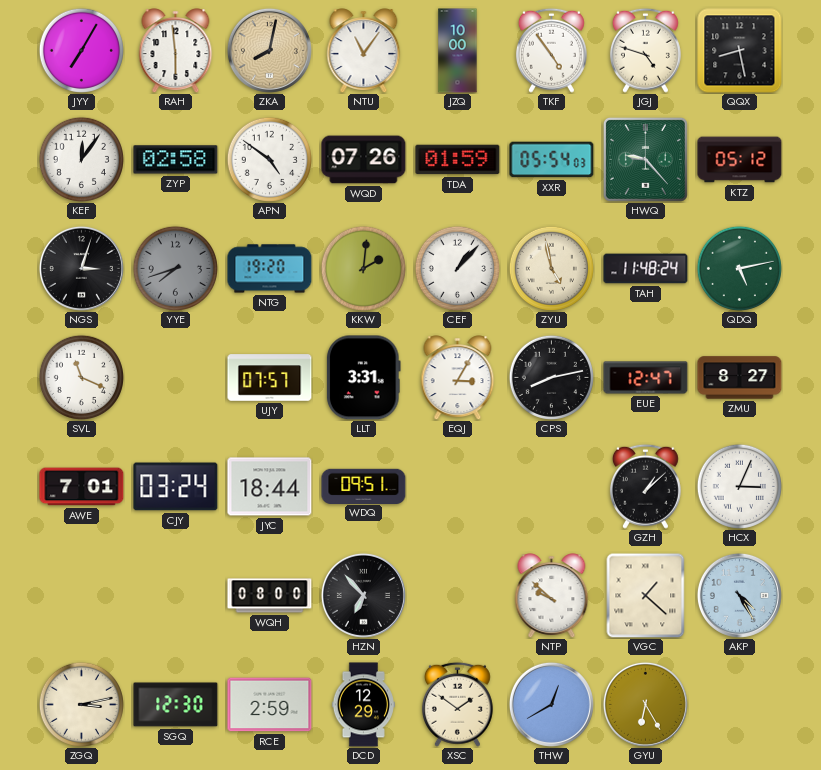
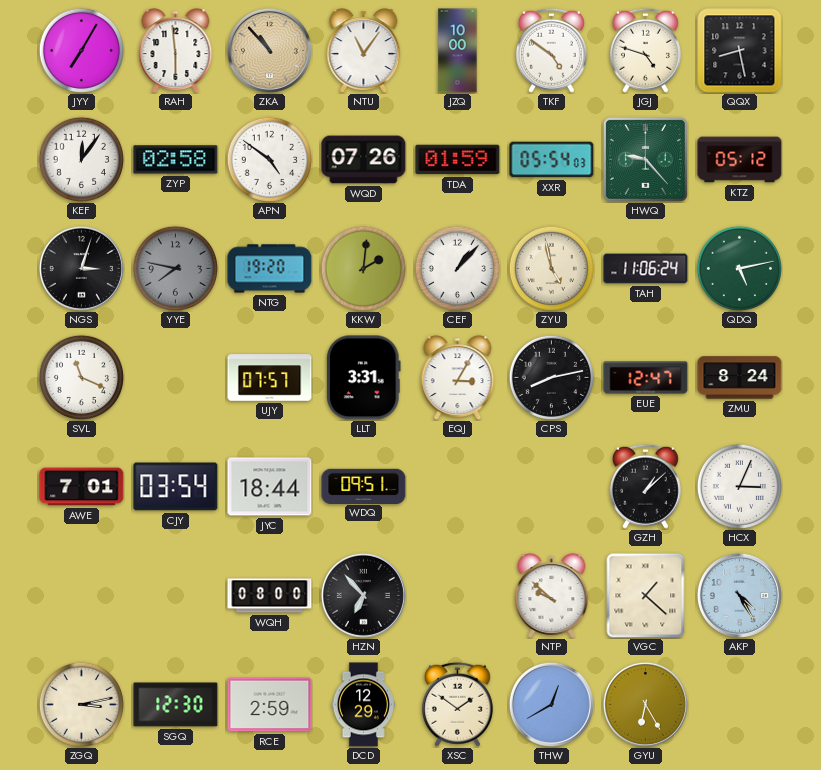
ZKA: 8:02 -> 10:53 (269, 50)
TKF: 4:54 -> 4:51 (551, 50)
YYE: 7:42 -> 7:47 (175, 268)
TAH: 11:48 -> 11:06 (646, 269)
ZMU: 8:27 -> 8:24 (740, 378)
CJY: 03:24 -> 03:54 (176, 487)
